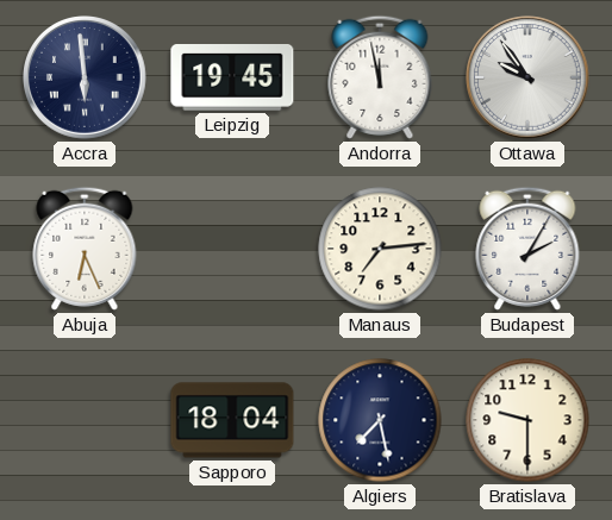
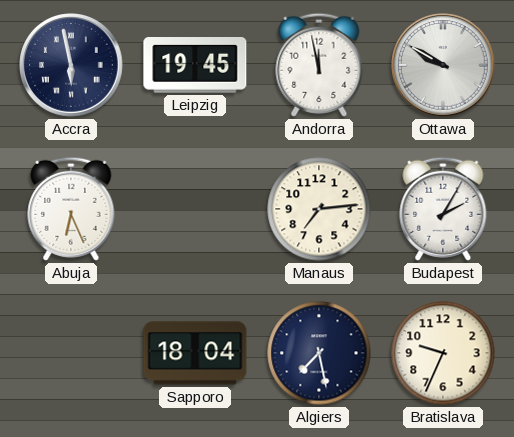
Accra: 5:59 -> 5:58 (71, 65)
Ottawa: 9:54 -> 9:50 (443, 65)
Bratislava: 9:30 -> 9:34 (443, 353)
